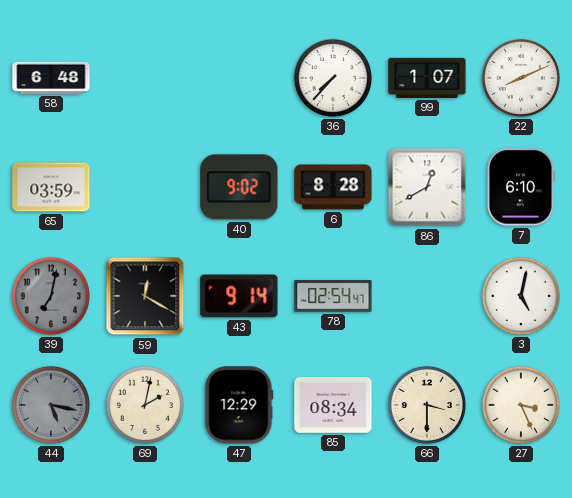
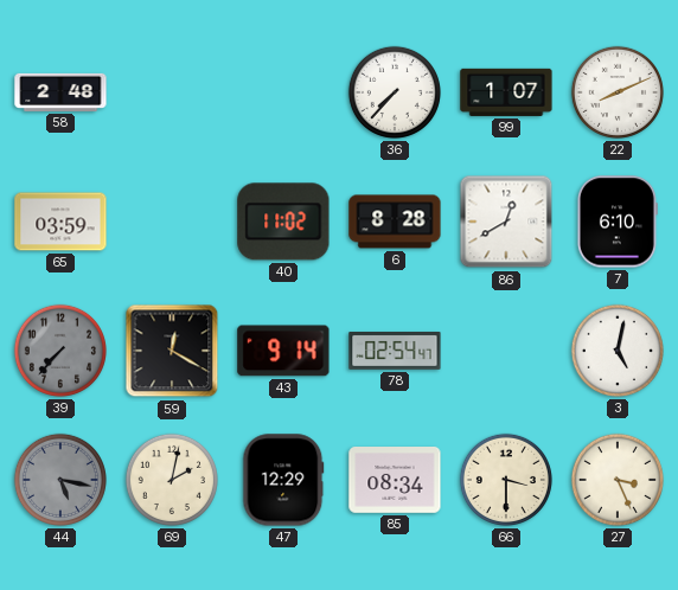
58: 6:48 -> 2:48 (60, 92)
40: 9:02 -> 11:02 (283, 222)
39: 7:02 -> 7:37 (60, 351)
